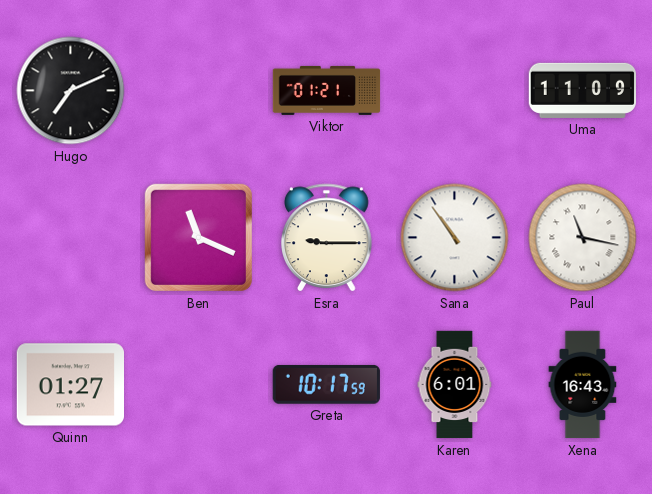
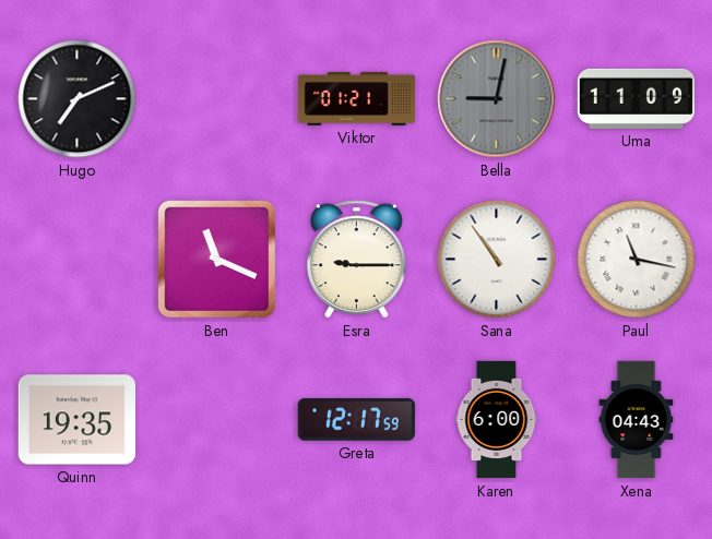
Bella: none -> 9:02 (497, 99)
Quinn: 01:27 -> 19:35 (76, 420)
Greta: 10:17 -> 12:17 (356, 419)
Karen: 6:01 -> 6:00 (497, 420)
Xena: 16:43 -> 04:43 (637, 420)
